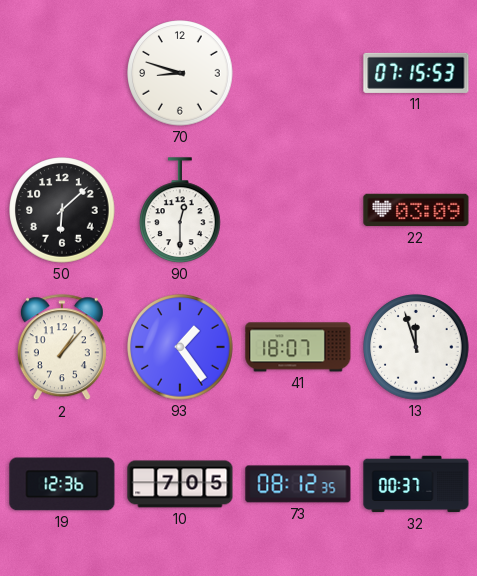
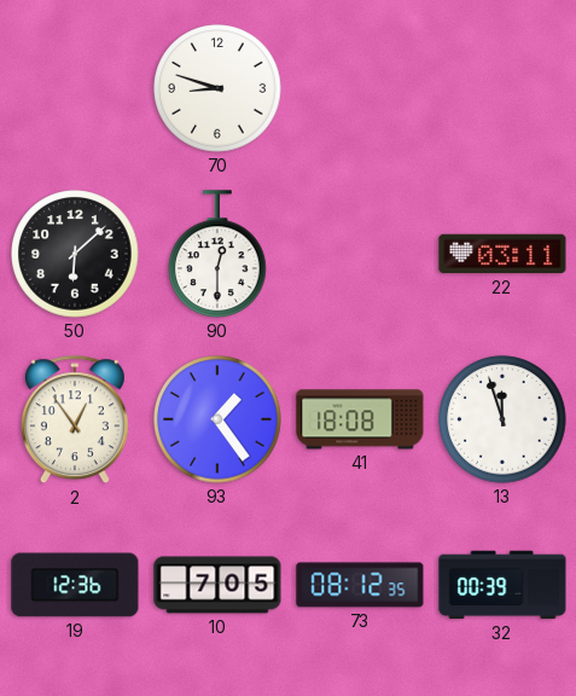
11: 07:15 -> none (416, 73)
22: 03:09 -> 03:11 (502, 254)
2: 1:07 -> 12:54 (75, 420)
41: 18:07 -> 18:08 (360, 419)
32: 00:37 -> 00:39 (502, 585)
